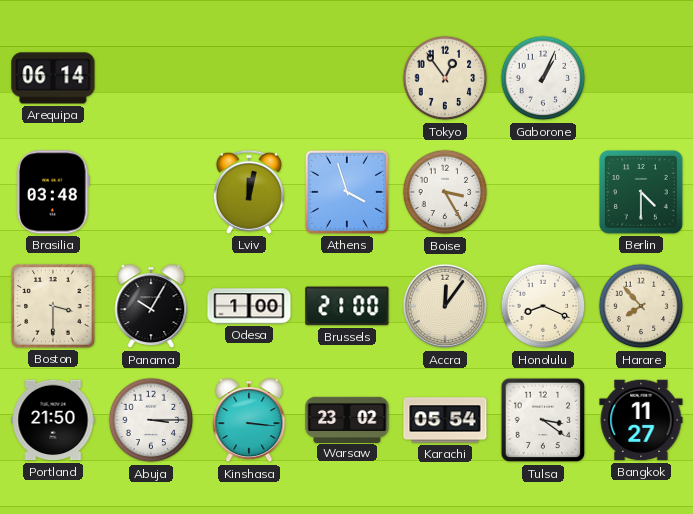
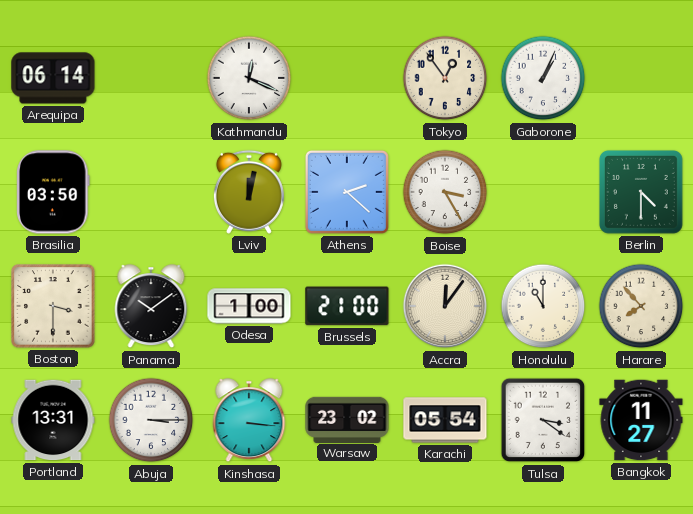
Kathmandu: none -> 12:19 (249, 78)
Brasilia: 03:48 -> 03:50 (53, 192)
Athens: 3:57 -> 2:22 (347, 192)
Panama: 10:05 -> 10:09 (151, 307)
Honolulu: 8:19 -> 11:00 (543, 306)
Portland: 21:50 -> 13:31 (53, 420)
